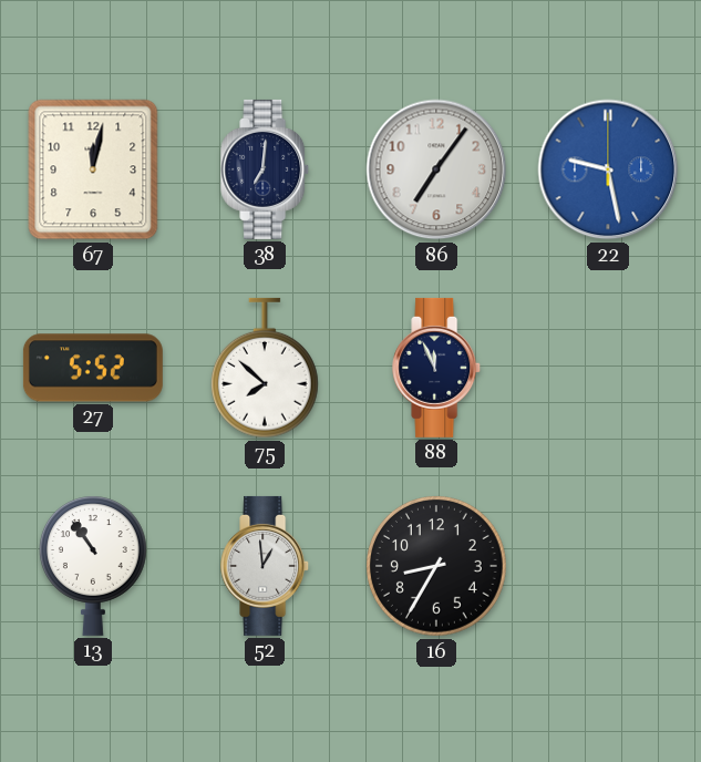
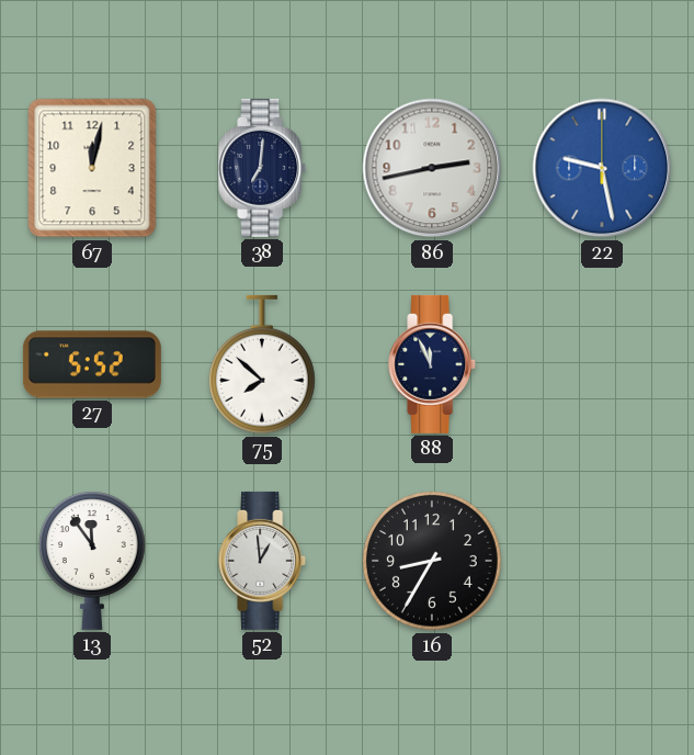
86: 7:06 -> 2:43 (432, 168)
13: 10:54 -> 11:54 (92, 561)
